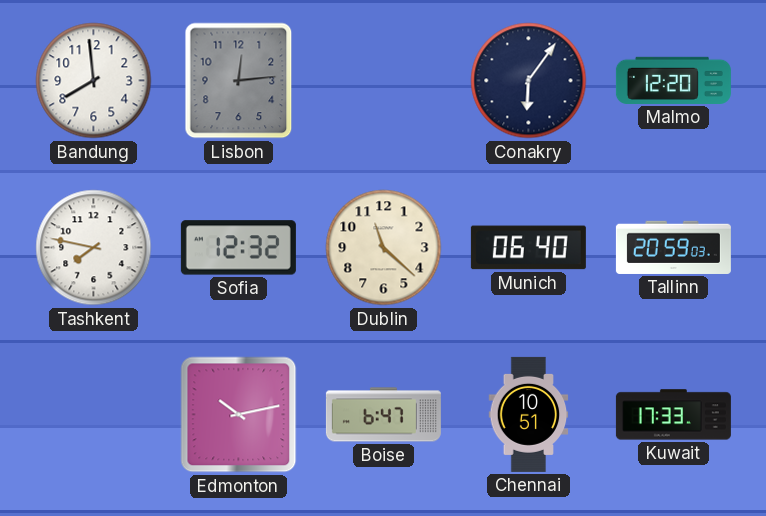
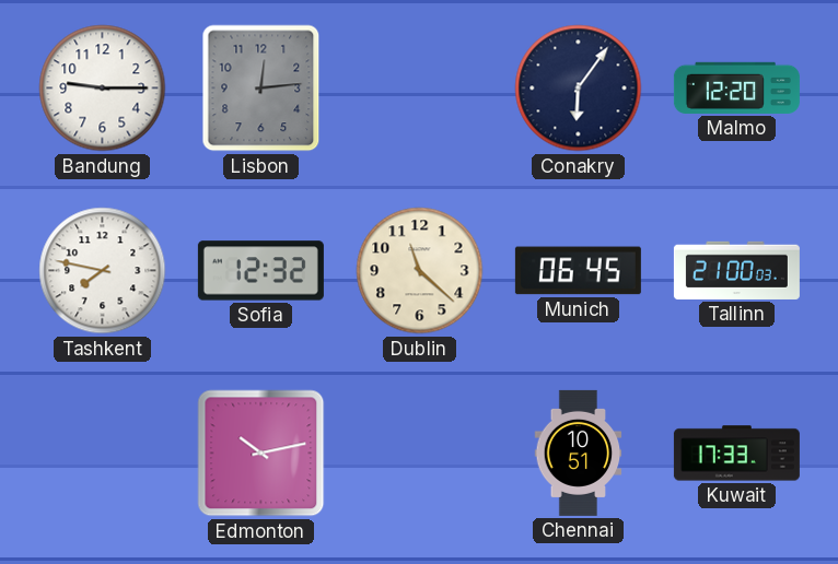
Bandung: 7:59 -> 9:15 (103, 89)
Munich: 06:40 -> 06:45 (578, 271)
Tallinn: 20:59 -> 21:00 (736, 270)
Boise: 6:47 -> none (383, 415)
